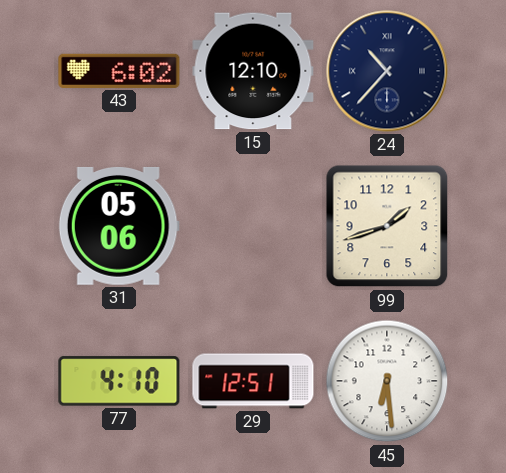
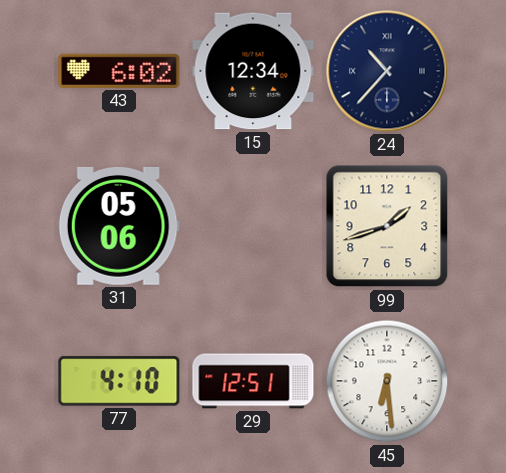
15: 12:10 -> 12:34 (253, 71)
